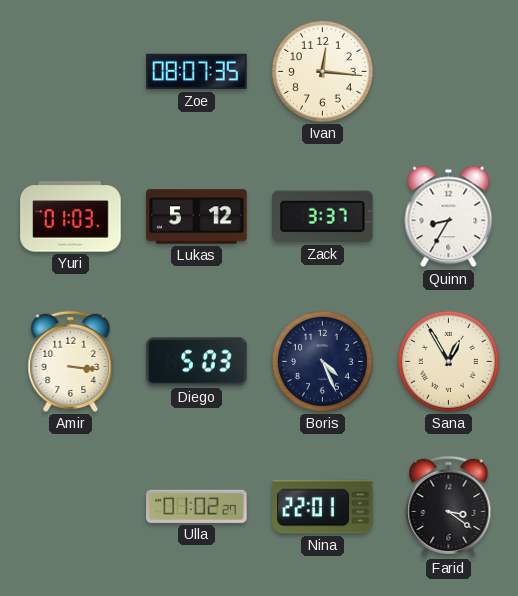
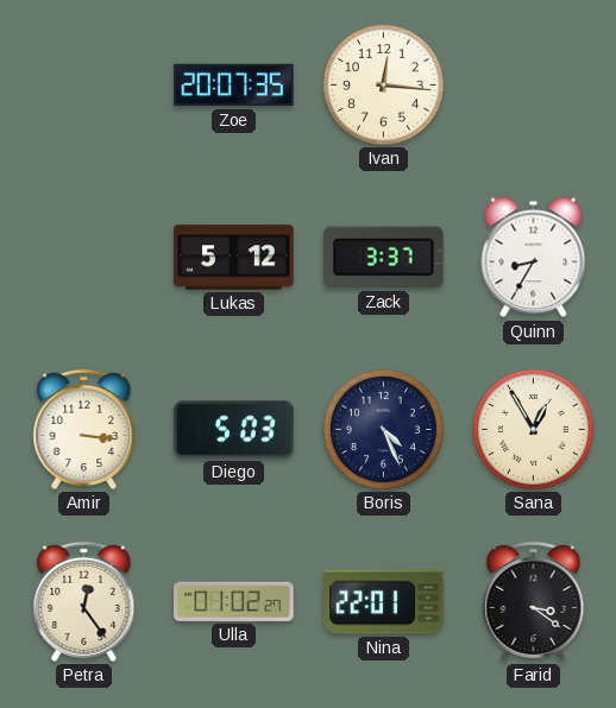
Zoe: 08:07 -> 20:07 (234, 86)
Yuri: 01:03 -> none (71, 217)
Petra: none -> 12:24 (84, 601)
